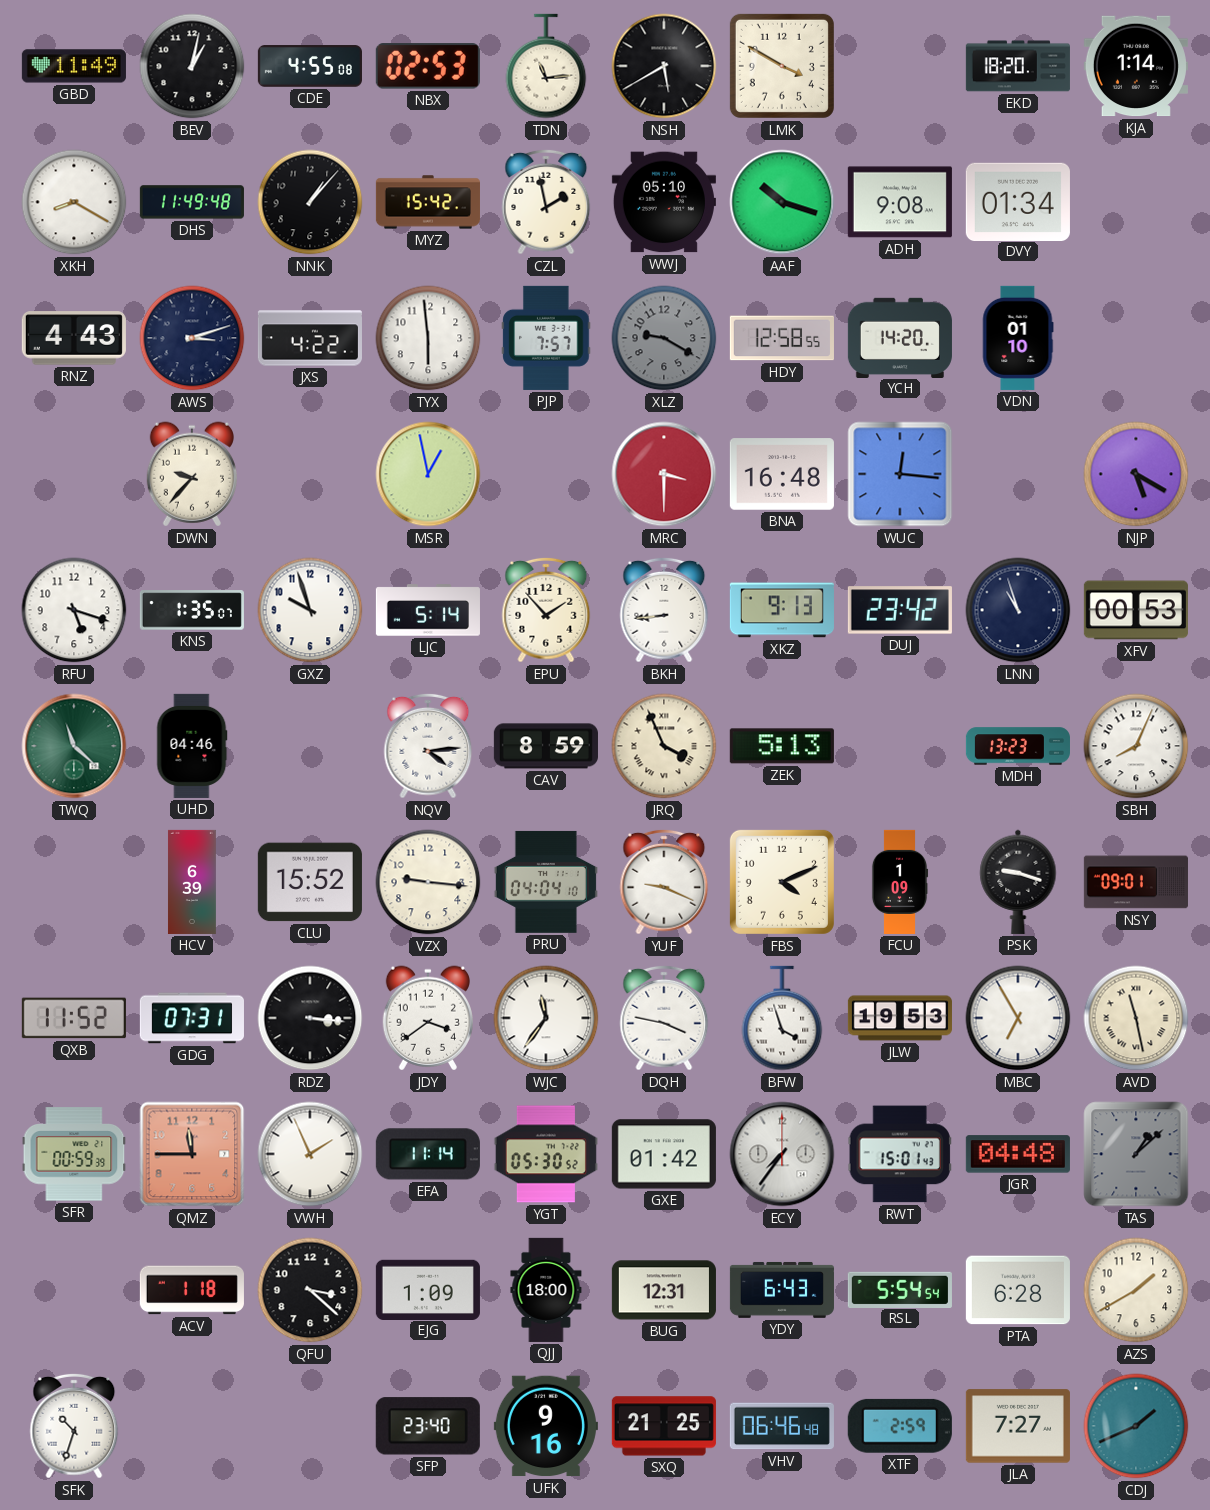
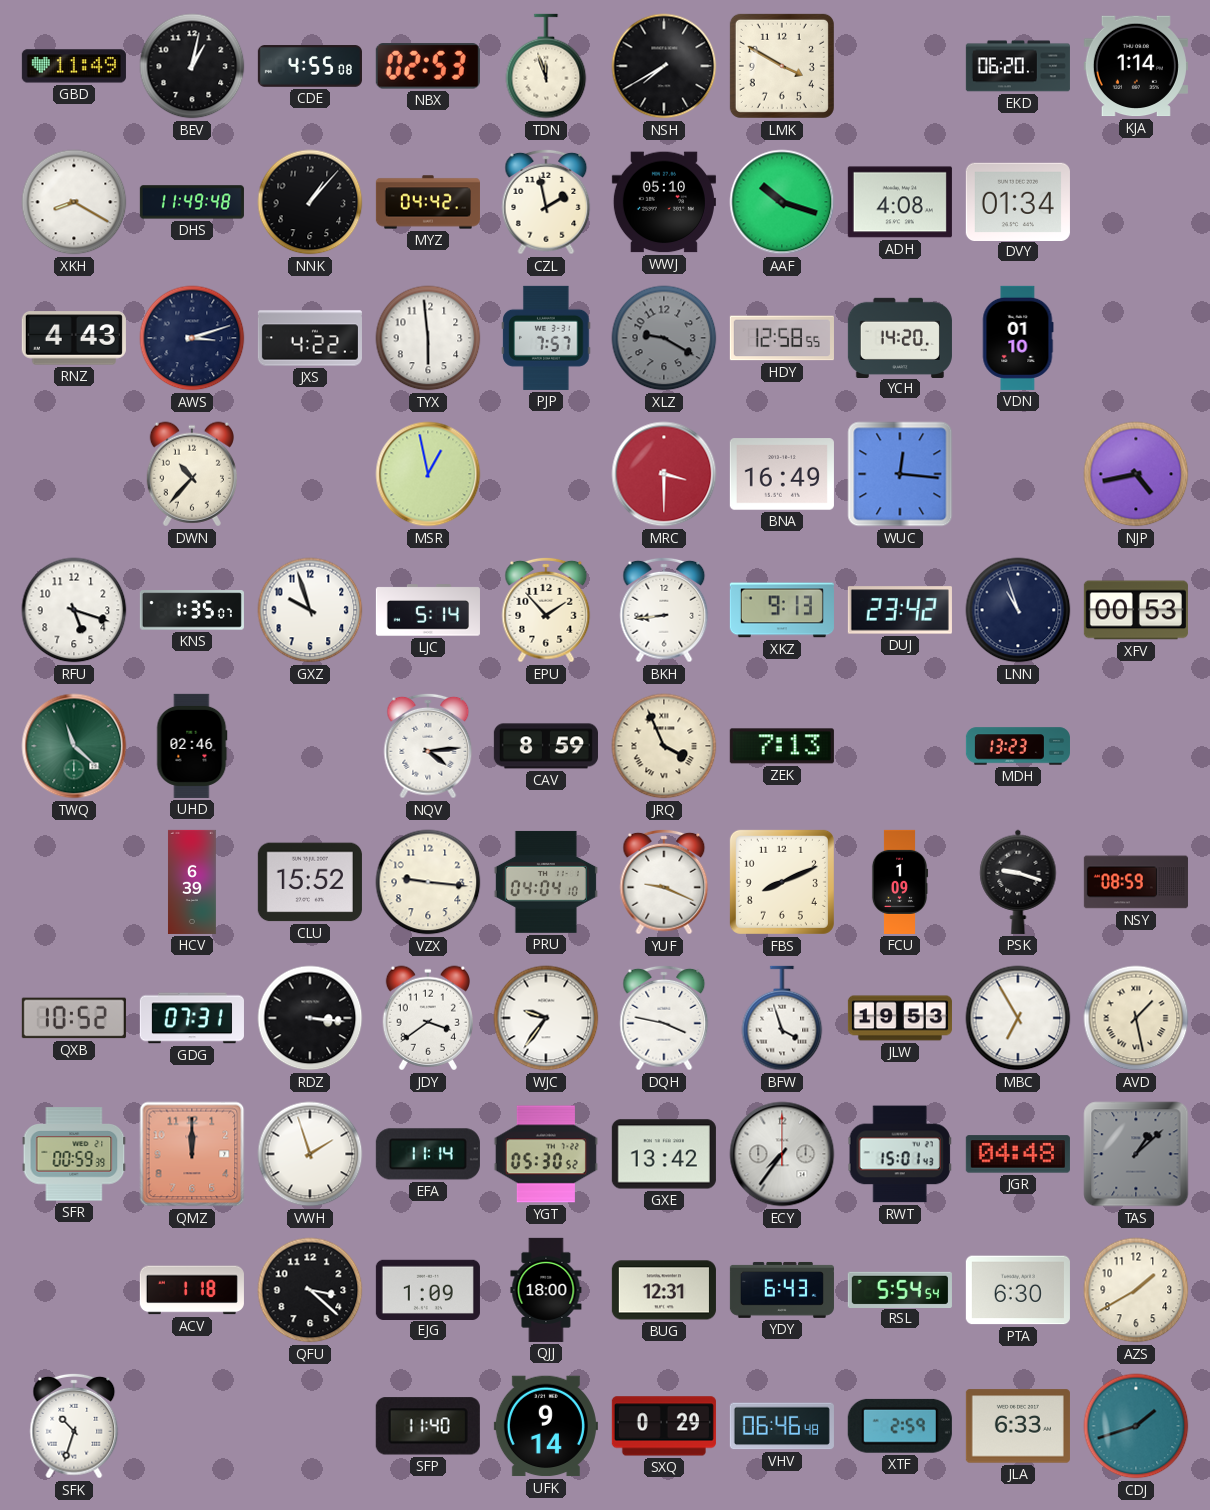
TDN: 11:14 -> 11:57 (546, 66)
NSH: 5:40 -> 7:40 (664, 66)
EKD: 18:20 -> 06:20 (1018, 66)
MYZ: 15:42 -> 04:42 (428, 202)
ADH: 9:08 -> 4:08 (900, 202)
DWN: 9:37 -> 10:37 (192, 474)
BNA: 16:48 -> 16:49 (782, 474)
NJP: 5:20 -> 4:43 (1136, 474)
UHD: 04:46 -> 02:46 (192, 746)
ZEK: 5:13 -> 7:13 (782, 746)
SBH: 8:04 -> none (1136, 746)
FBS: 4:11 -> 8:11 (782, 882)
NSY: 09:01 -> 08:59 (1136, 882)
QXB: 11:52 -> 10:52 (74, 1018)
WJC: 11:36 -> 9:36 (546, 1018)
AVD: 11:28 -> 1:28 (1136, 1018)
QMZ: 11:45 -> 12:00 (192, 1154)
VWH: 1:56 -> 1:57 (310, 1154)
GXE: 01:42 -> 13:42 (664, 1154)
PTA: 6:28 -> 6:30 (1018, 1290)
SFP: 23:40 -> 11:40 (428, 1426)
UFK: 9:16 -> 9:14 (546, 1426)
SXQ: 21:25 -> 0:29 (664, 1426)
JLA: 7:27 -> 6:33 (1018, 1426)
CDJ: 1:41 -> 1:42 (1136, 1426)
